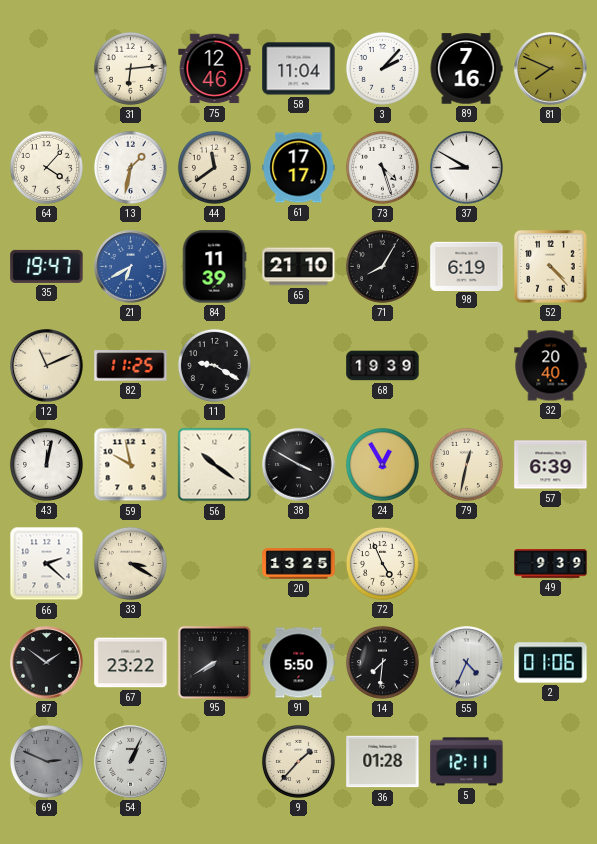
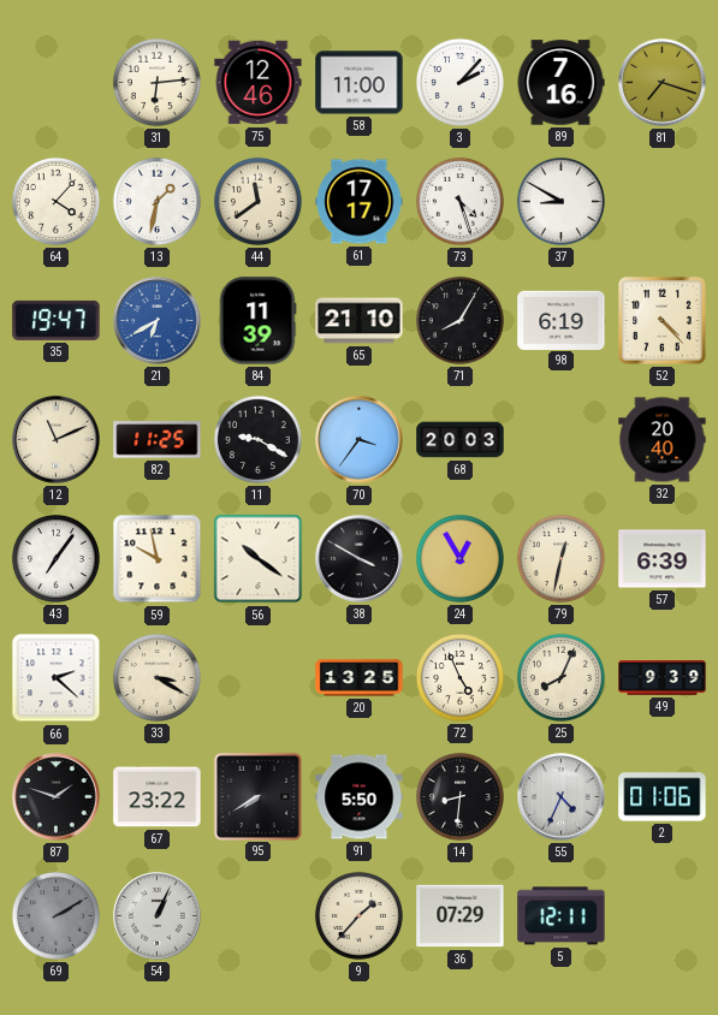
58: 11:04 -> 11:00 (360, 83)
81: 7:49 -> 7:18 (663, 83)
70: none -> 3:36 (360, 440)
68: 19:39 -> 20:03 (461, 440)
43: 12:02 -> 7:06 (55, 558)
25: none -> 8:04 (560, 677)
87: 1:51 -> 1:48 (57, 797)
14: 7:31 -> 8:31 (459, 796)
69: 2:49 -> 2:10 (55, 915)
36: 01:28 -> 07:29 (461, 916)
